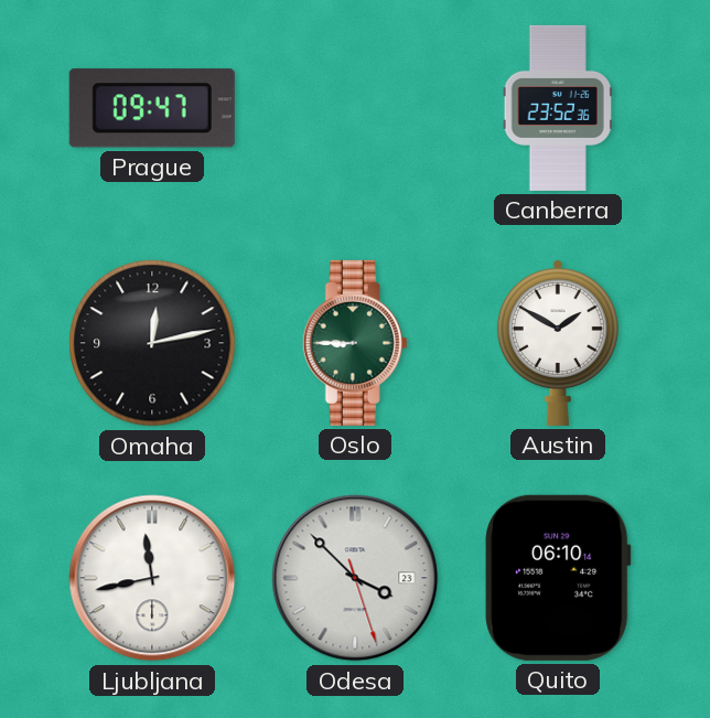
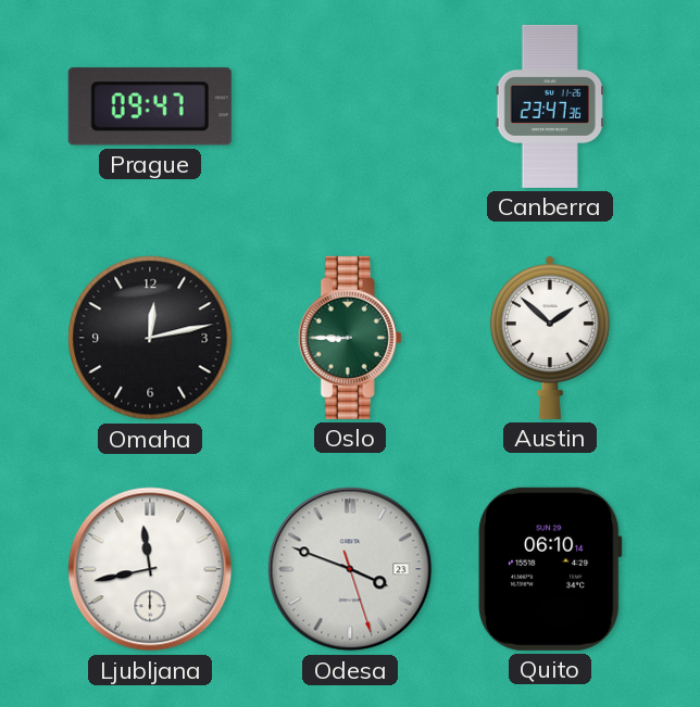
Canberra: 23:52 -> 23:47 (550, 106)
Austin: 1:50 -> 1:52 (550, 338)
Odesa: 3:52 -> 3:48 (350, 569)
